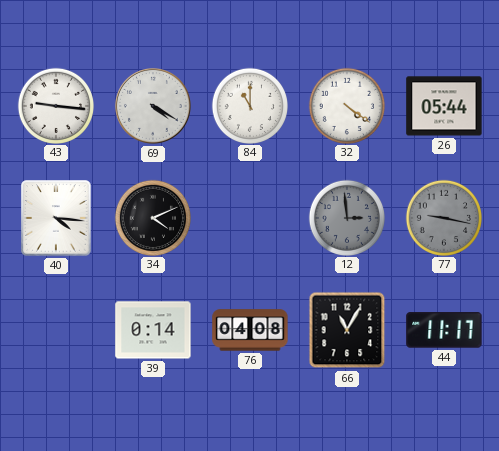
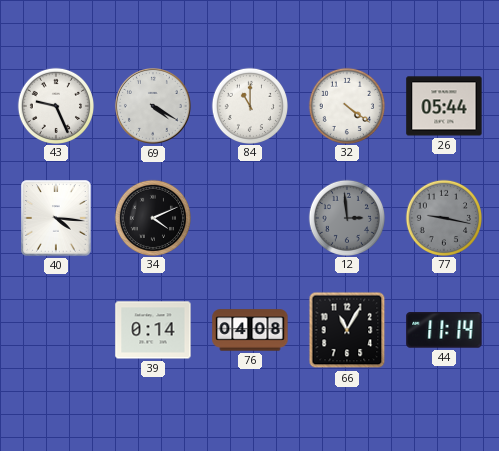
43: 9:16 -> 9:26 (55, 105)
44: 11:17 -> 11:14 (444, 330)
